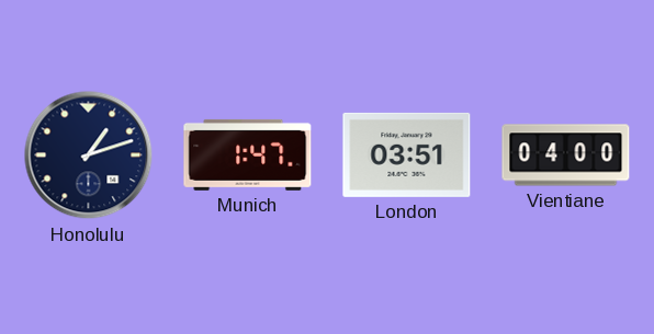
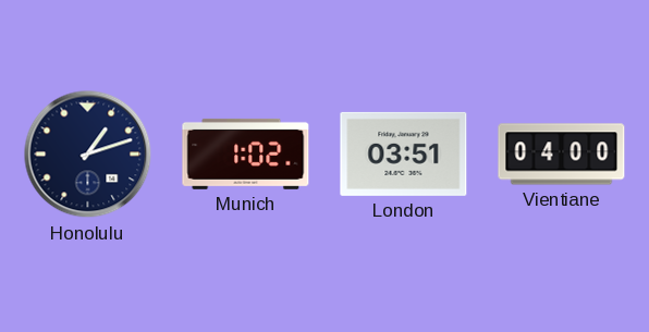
Munich: 1:47 -> 1:02 (246, 153)
